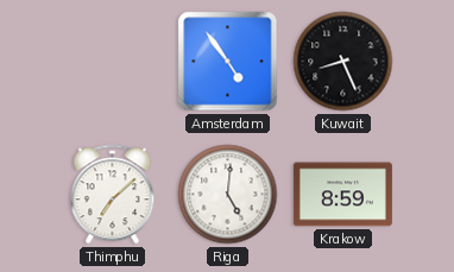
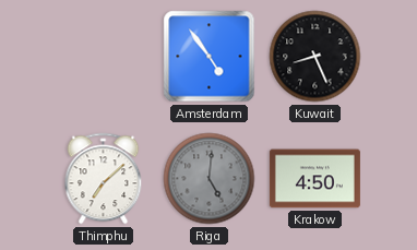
Riga dial: white -> grey (210, 179)
Krakow: 8:59 -> 4:50 (314, 179)
